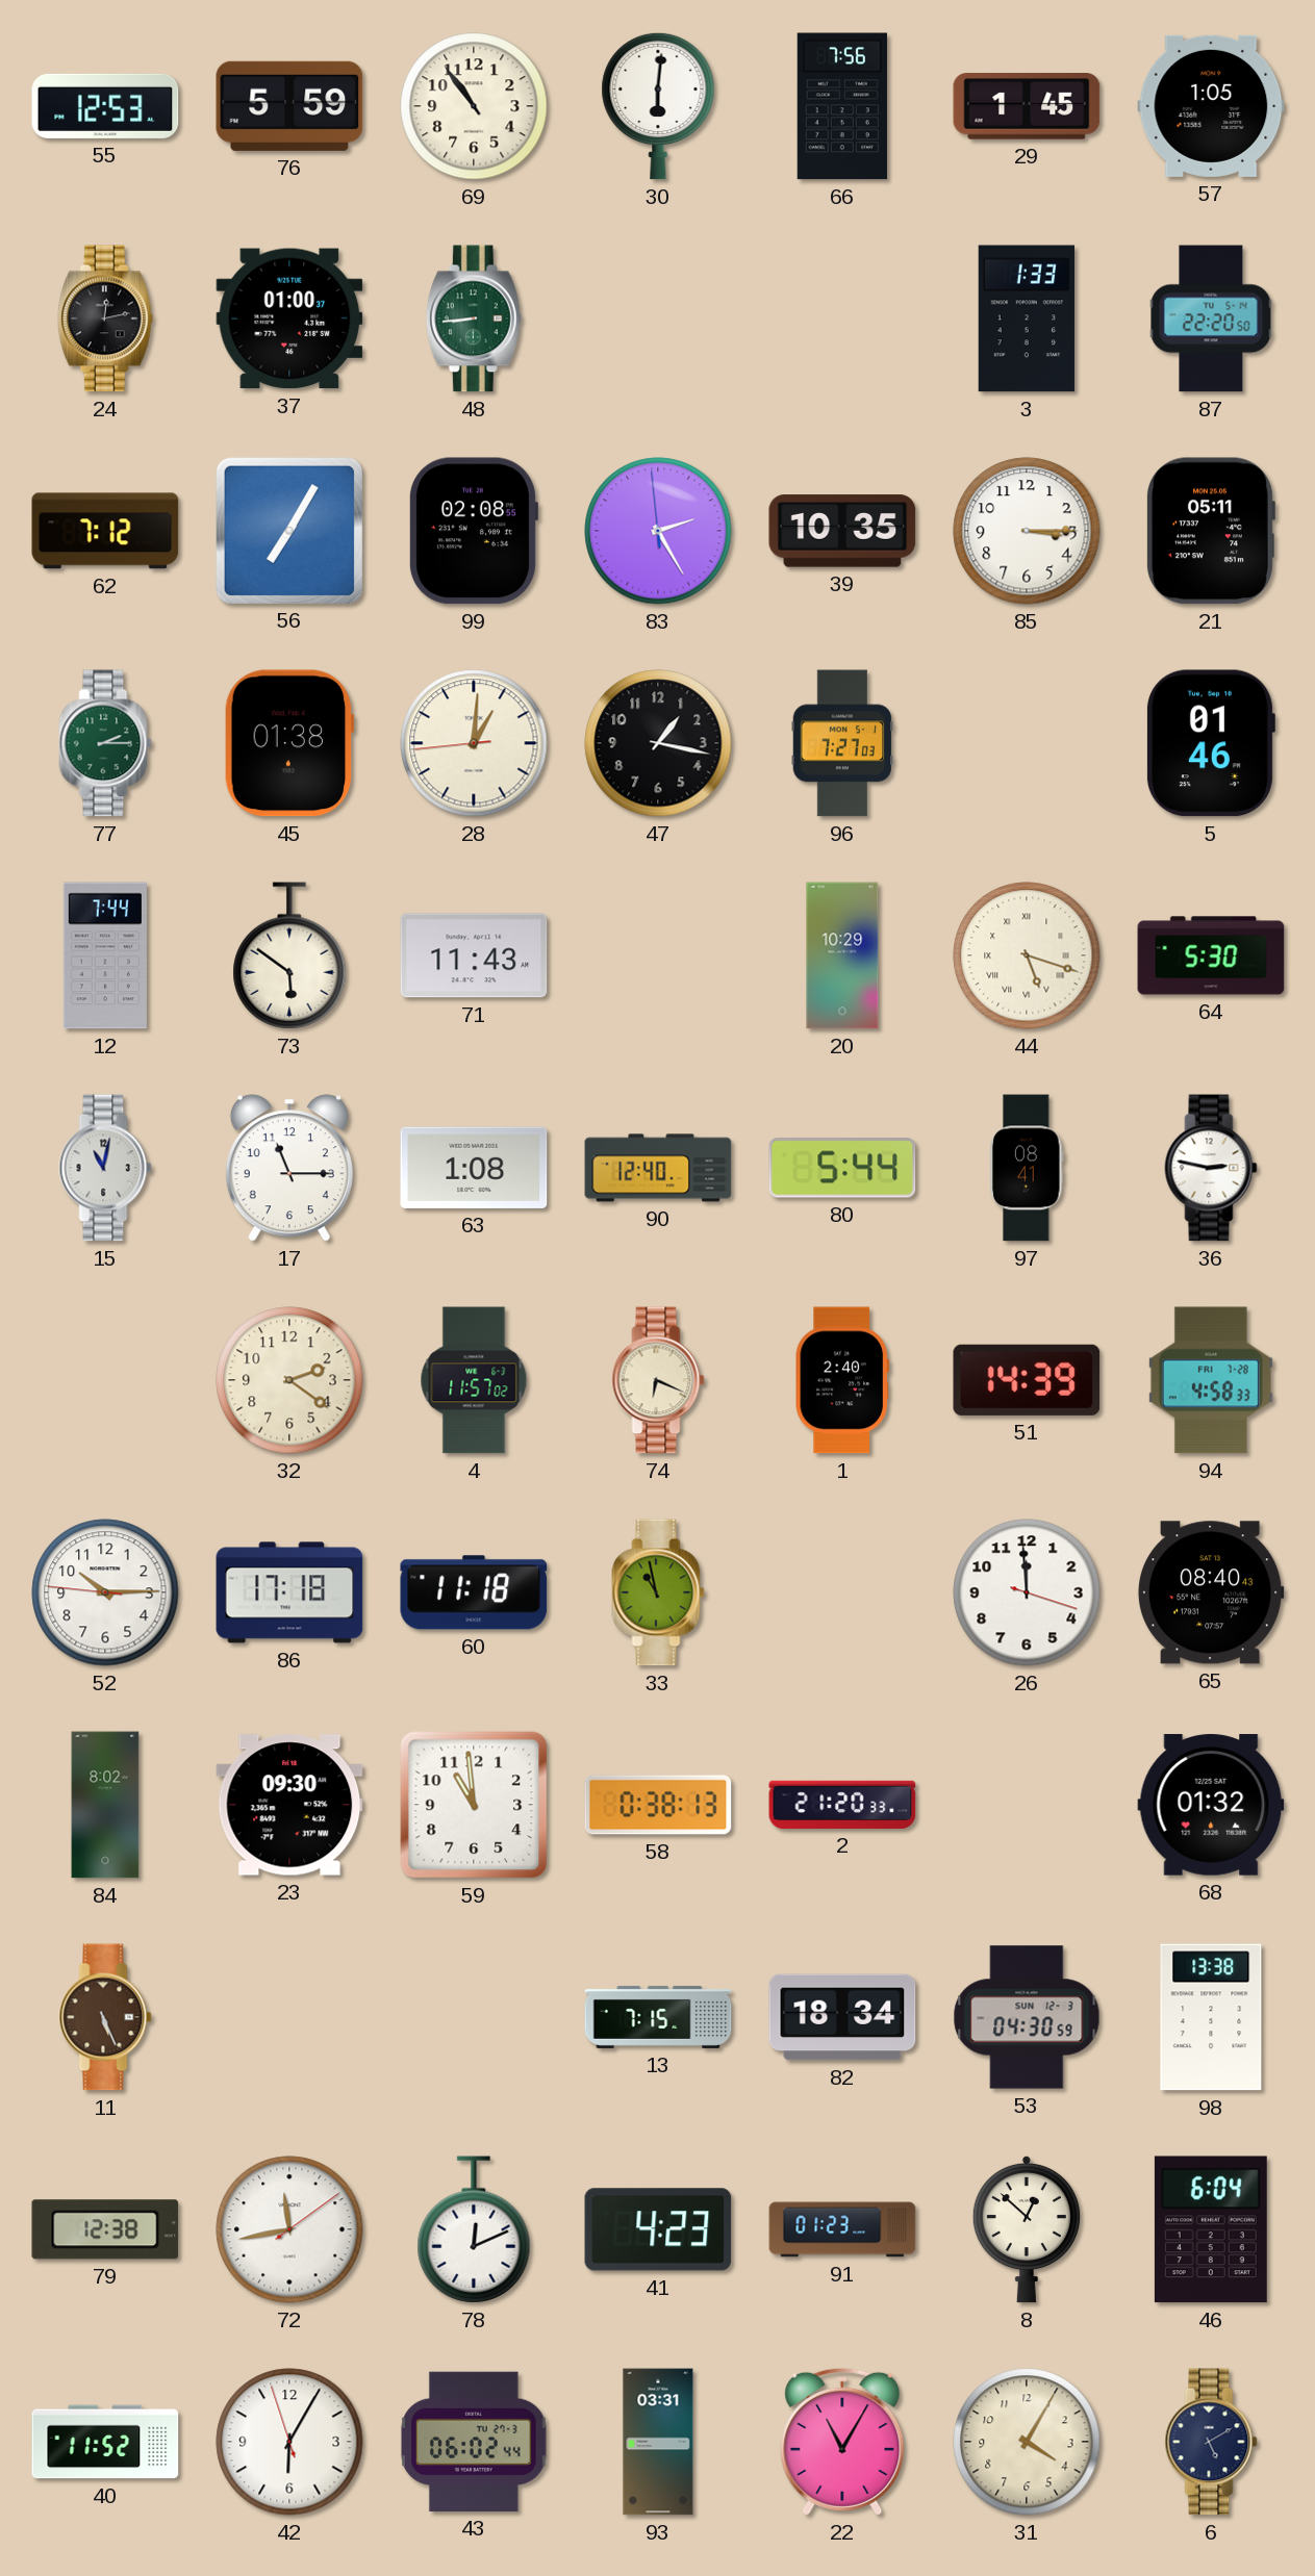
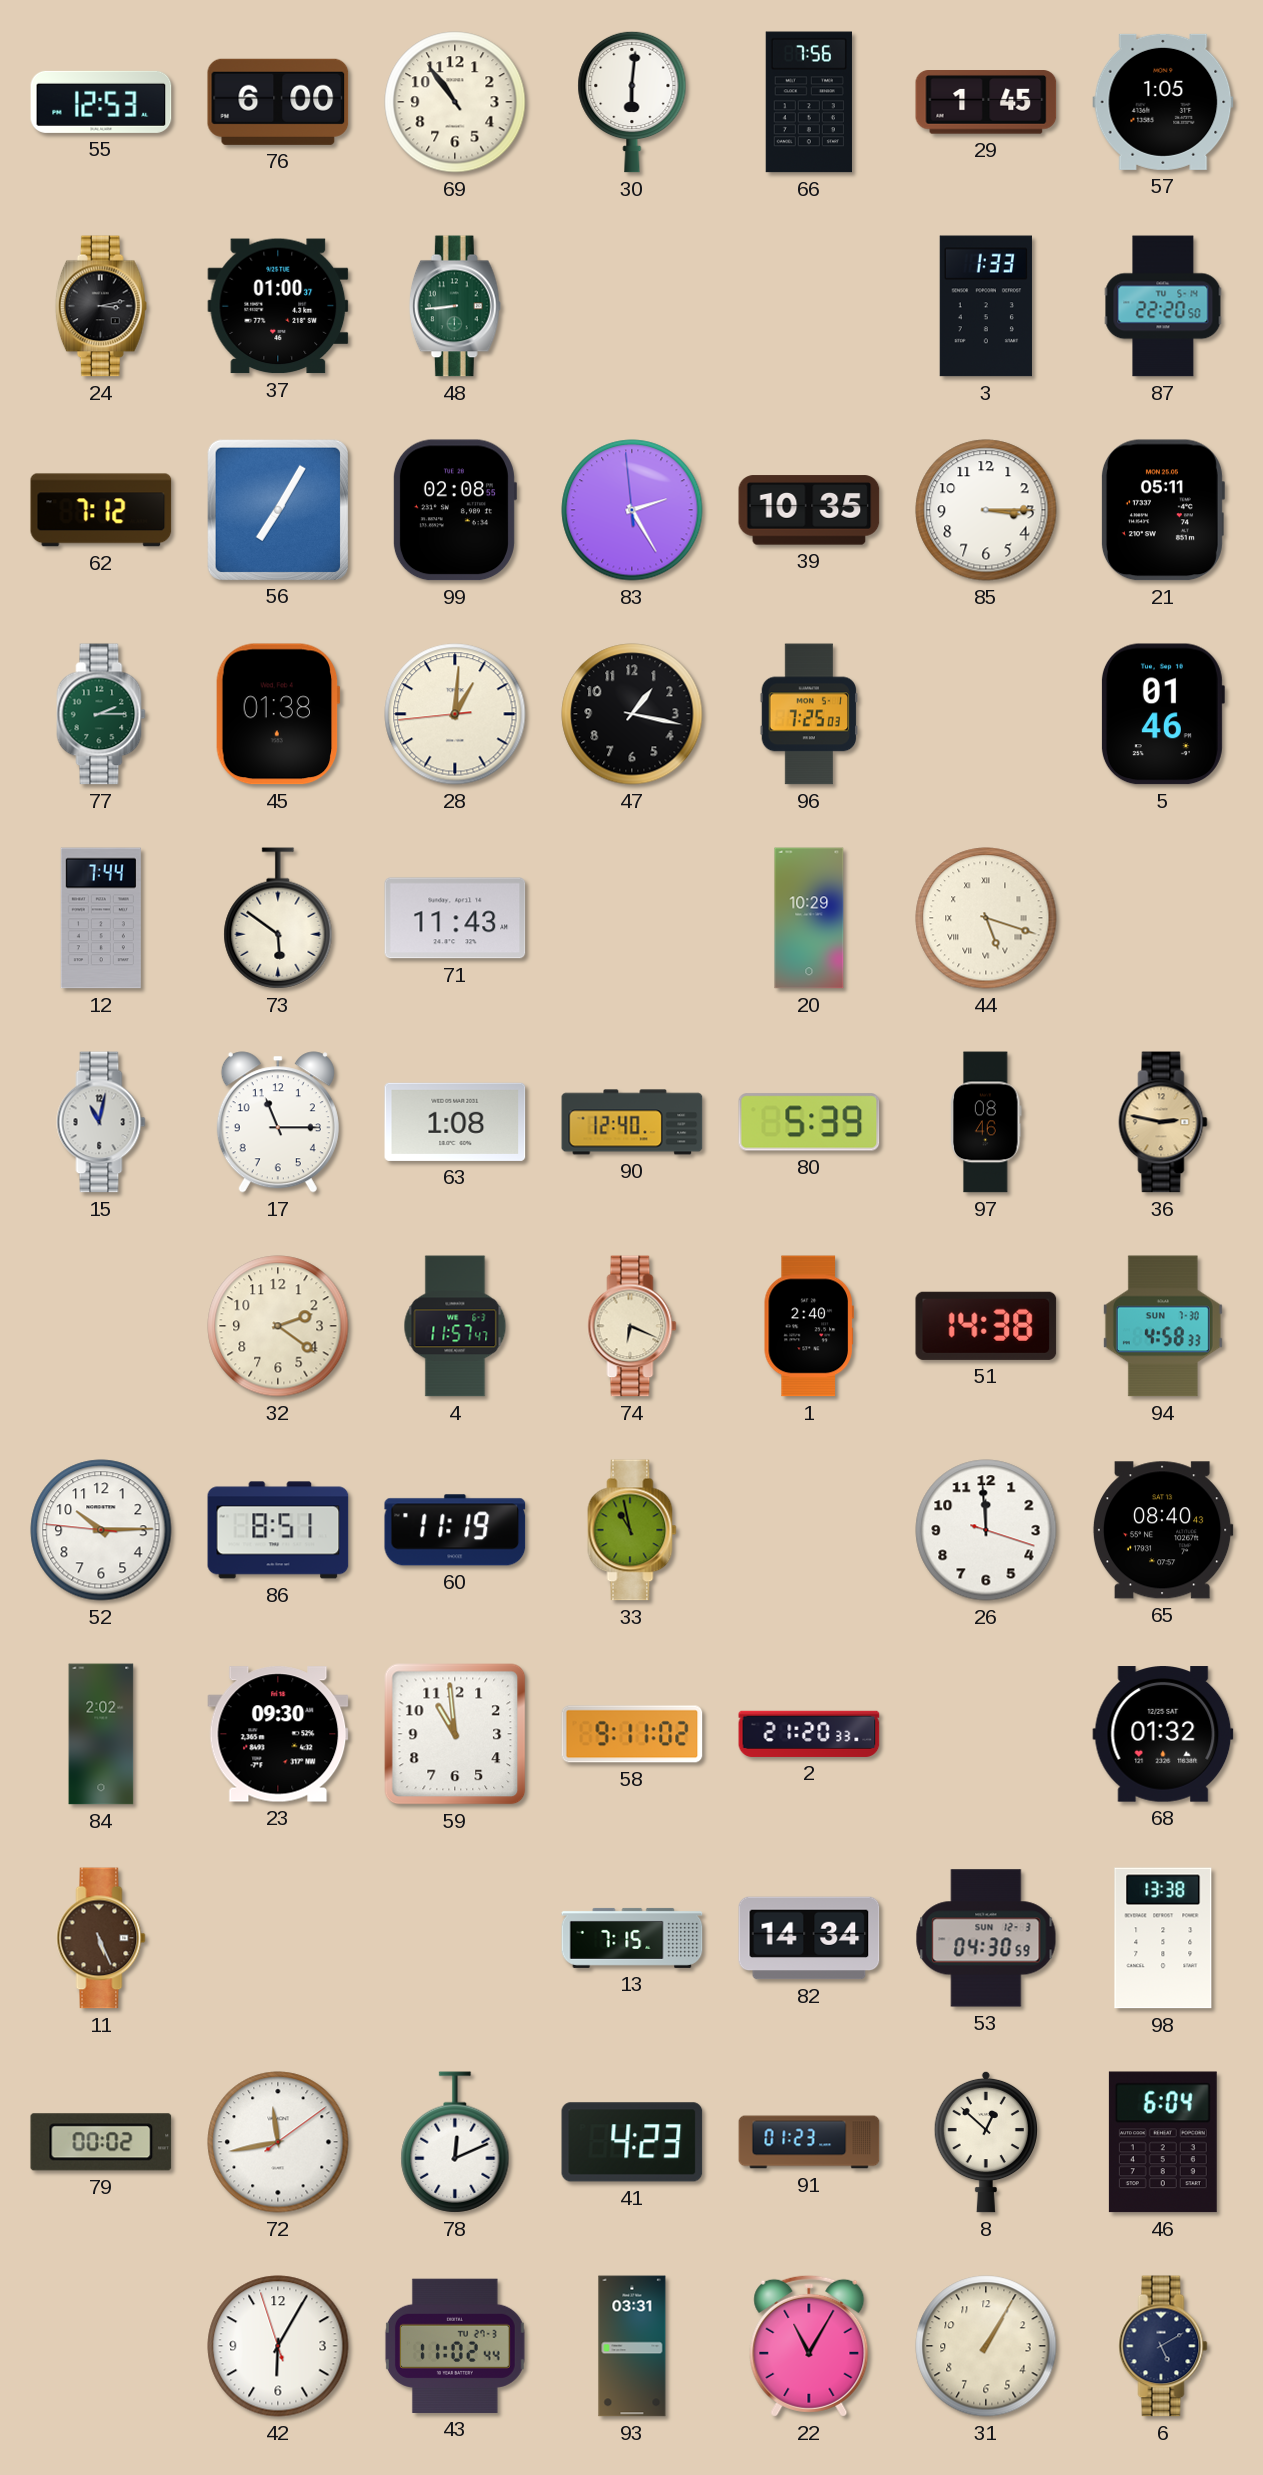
76: 5:59 -> 6:00 (278, 102)
24: 12:13 -> 3:13 (101, 306)
96: 7:27 -> 7:25 (809, 714)
64: 5:30 -> none (1211, 955)
80: 5:44 -> 5:39 (809, 1122)
97: 08:41 -> 08:46 (986, 1122)
36 dial: white -> champagne (1163, 1122)
4: 11:57:02 -> 11:57:47 (455, 1326)
51: 14:39 -> 14:38 (986, 1326)
94 date: FRI 7-28 -> SUN 7-30 (1163, 1326)
86: 17:18 -> 8:51 (278, 1530)
60: 11:18 -> 11:19 (455, 1530)
84: 8:02 -> 2:02 (101, 1734)
58: 0:38 -> 9:11 (632, 1734)
82: 18:34 -> 14:34 (809, 1938)
79: 12:38 -> 00:02 (101, 2142)
40: 11:52 -> none (105, 2442)
43: 06:02 -> 11:02 (455, 2346)
31: 4:05 -> 1:05 (986, 2346)
